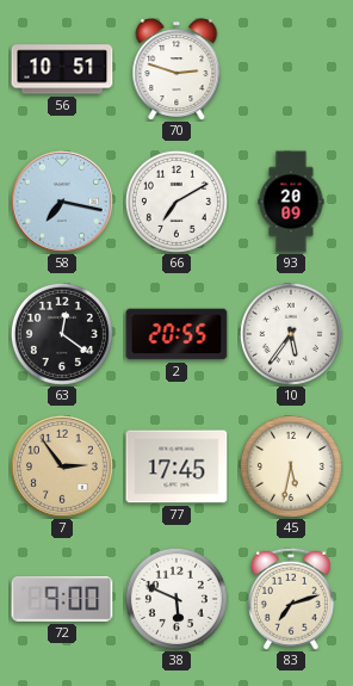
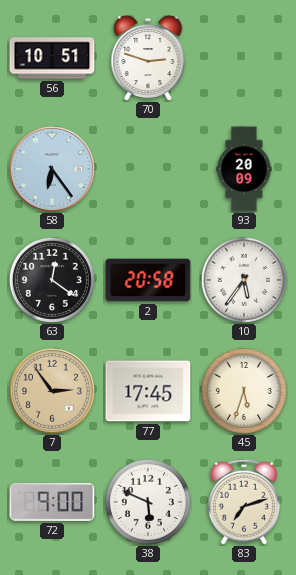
58: 7:17 -> 6:24 (52, 169)
66: 7:10 -> none (176, 202)
2: 20:55 -> 20:58 (148, 280)
45: 5:32 -> 5:33 (244, 391)
